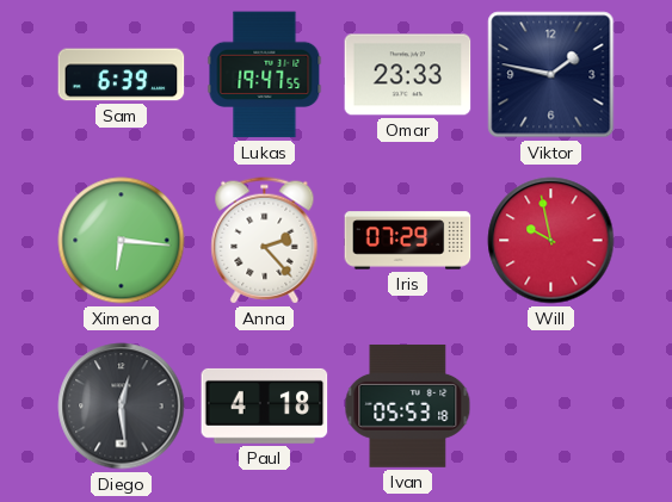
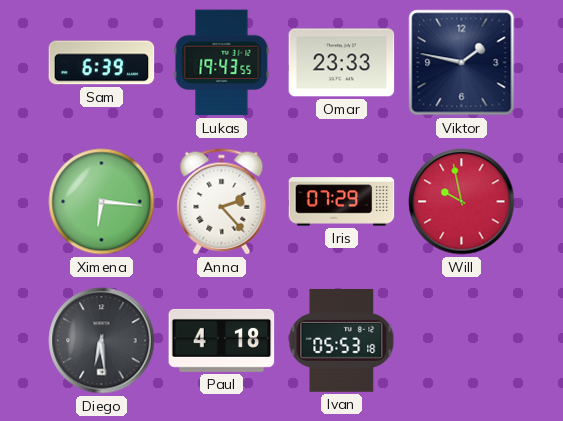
Lukas: 19:47 -> 19:43 (222, 63)
Diego: 12:29 -> 6:29 (102, 341)
